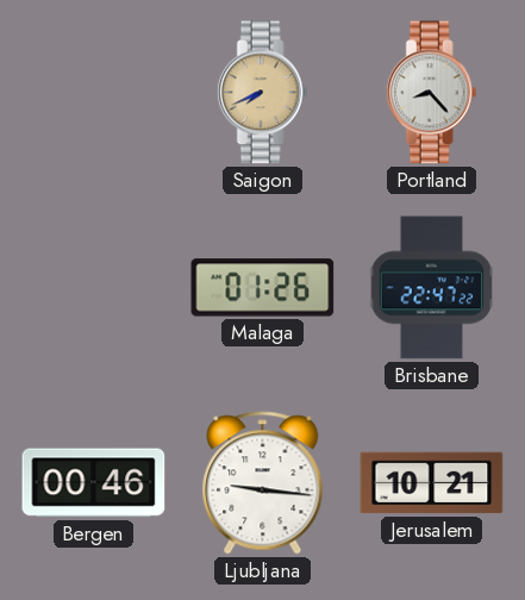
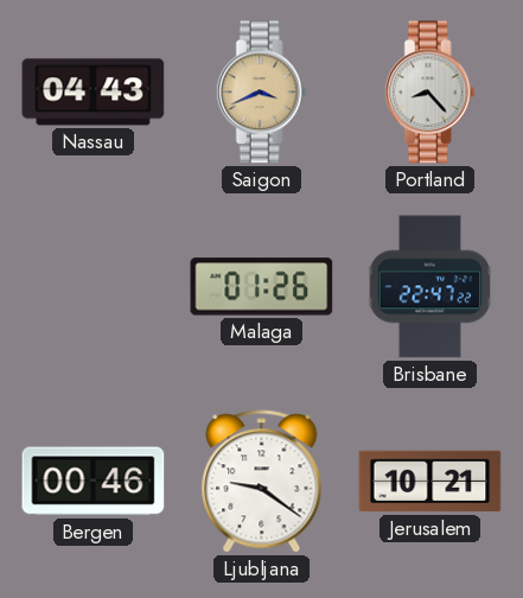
Nassau: none -> 04:43 (94, 93)
Saigon: 7:41 -> 3:41 (261, 93)
Ljubljana: 9:16 -> 9:21 (262, 482)
